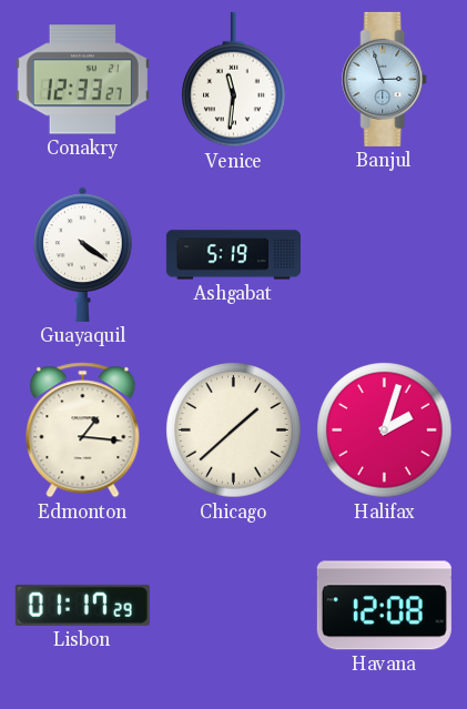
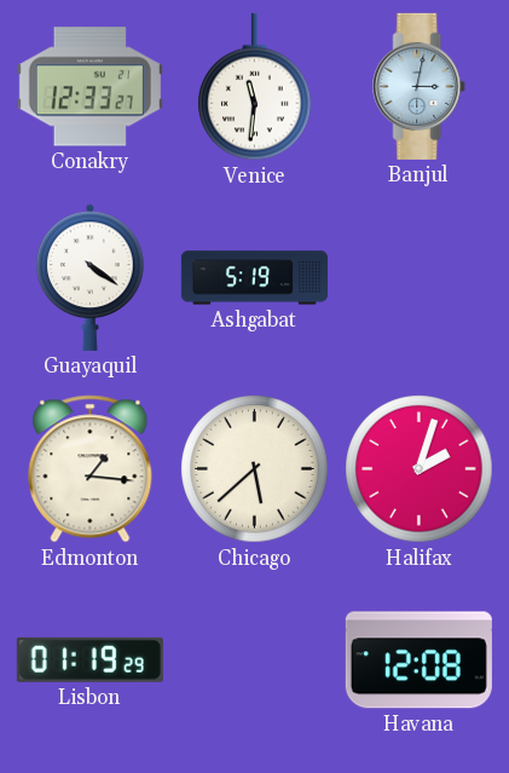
Banjul: 2:57 -> 3:02 (420, 86)
Chicago: 1:38 -> 5:38 (255, 469)
Lisbon: 01:17 -> 01:19 (89, 659)
